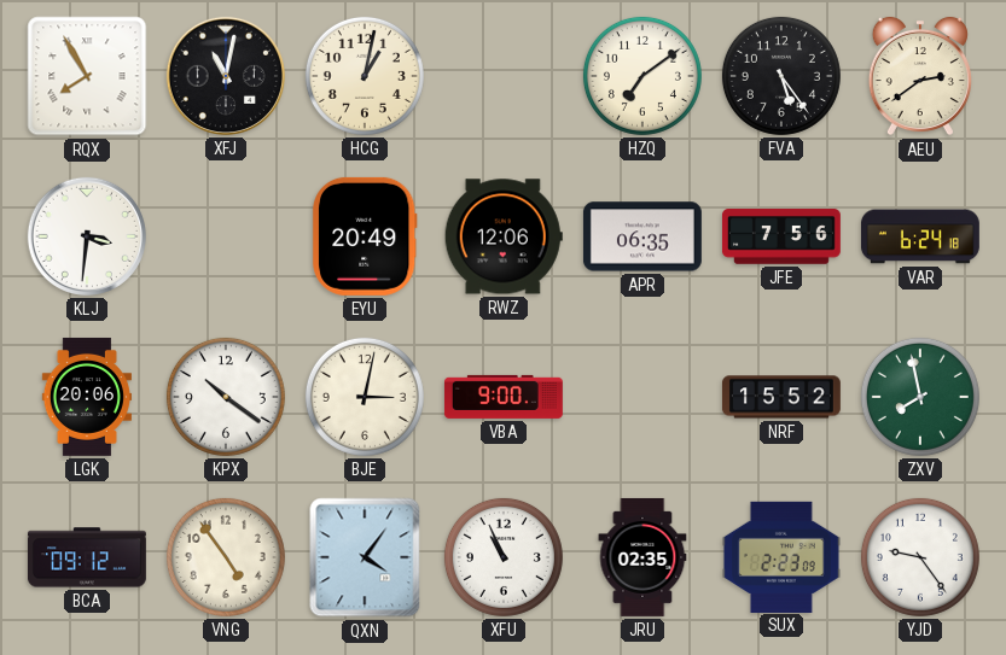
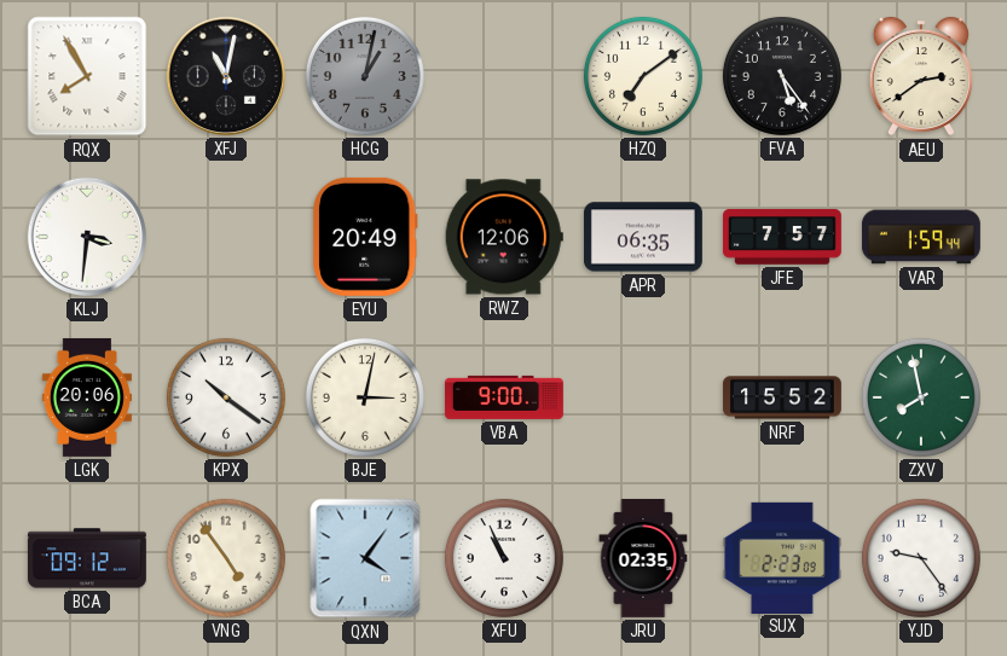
HCG dial: cream -> grey (365, 76)
JFE: 7:56 -> 7:57 (782, 237)
VAR: 6:24 -> 1:59 (921, 237)
